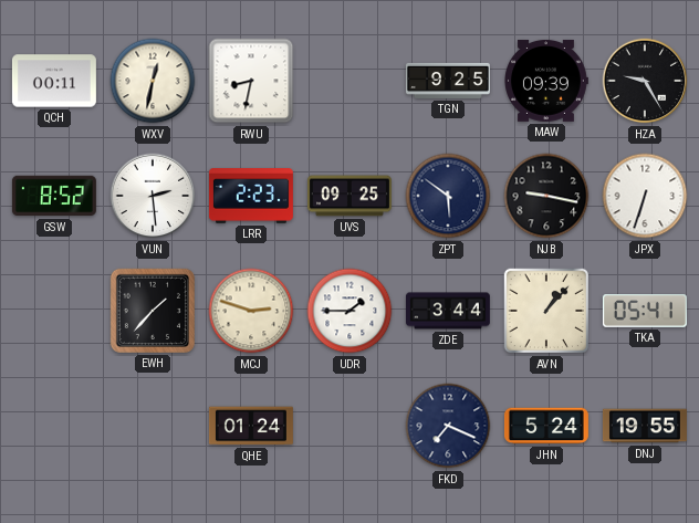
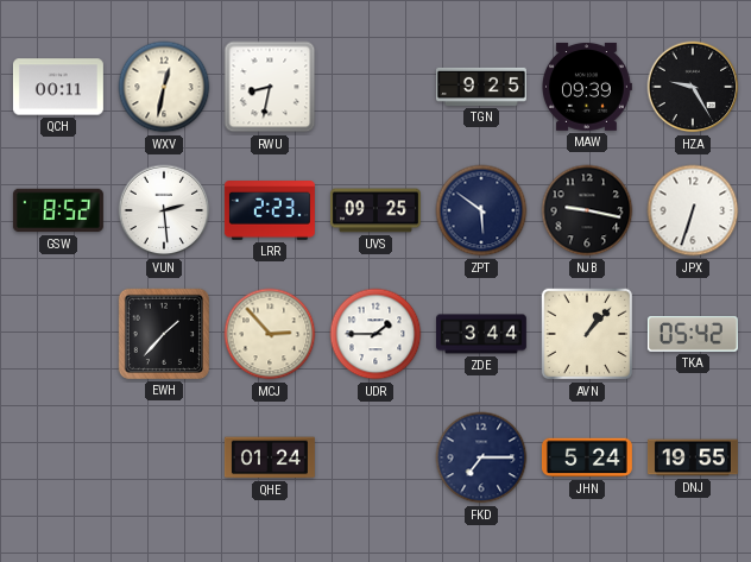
MCJ: 2:48 -> 2:53 (270, 334)
TKA: 05:41 -> 05:42 (693, 334)
FKD: 7:19 -> 7:15 (481, 457)
